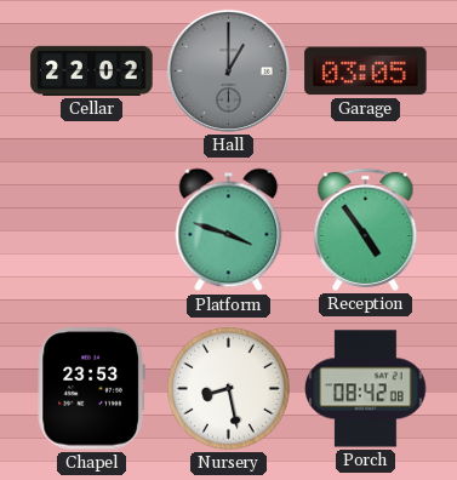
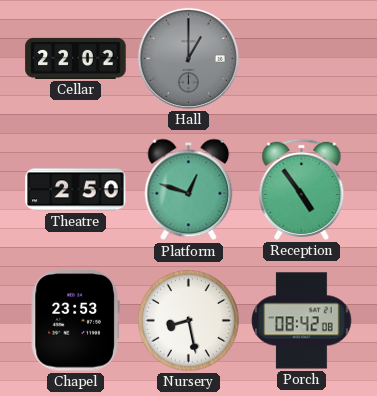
Garage: 03:05 -> none (366, 72)
Theatre: none -> 2:50 (76, 190)
Platform: 3:48 -> 12:48 (189, 190)
